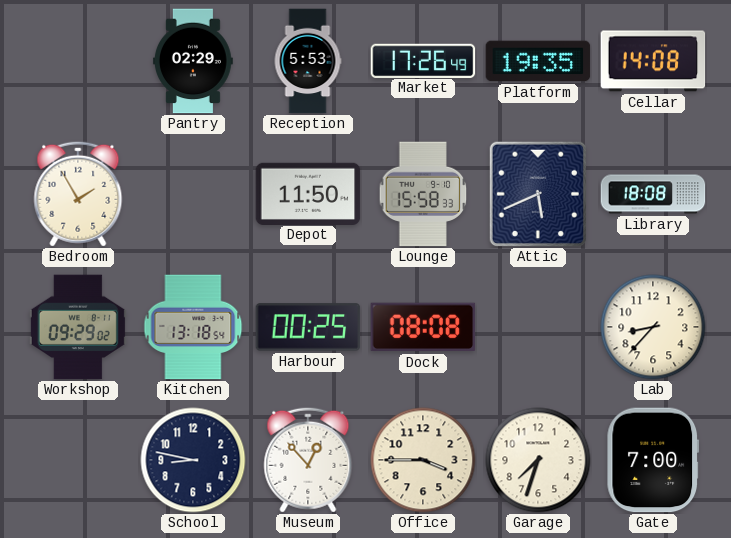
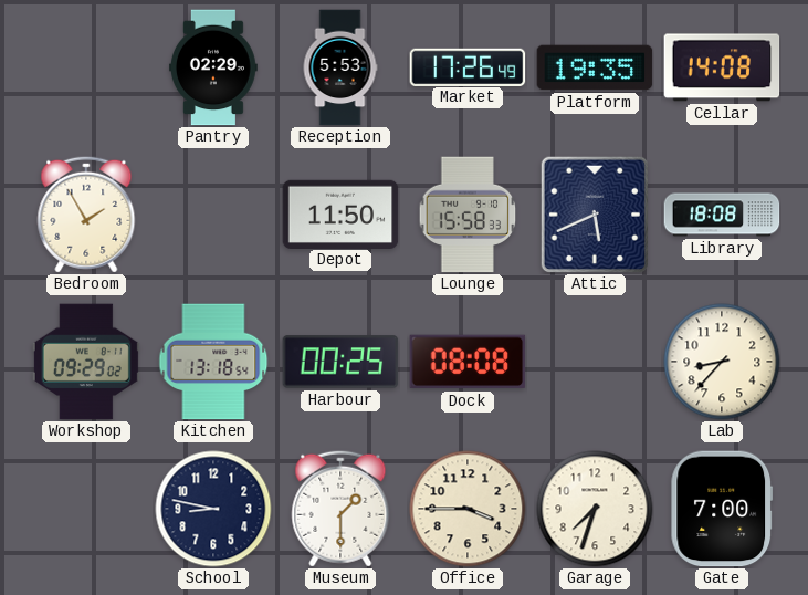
Museum: 12:53 -> 1:30 (340, 509)
